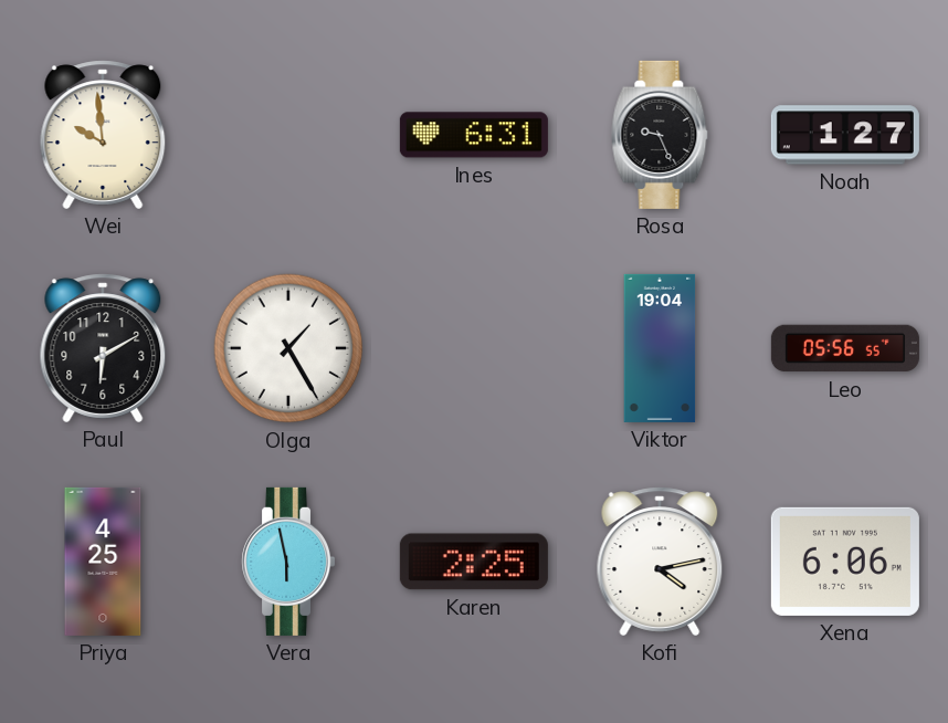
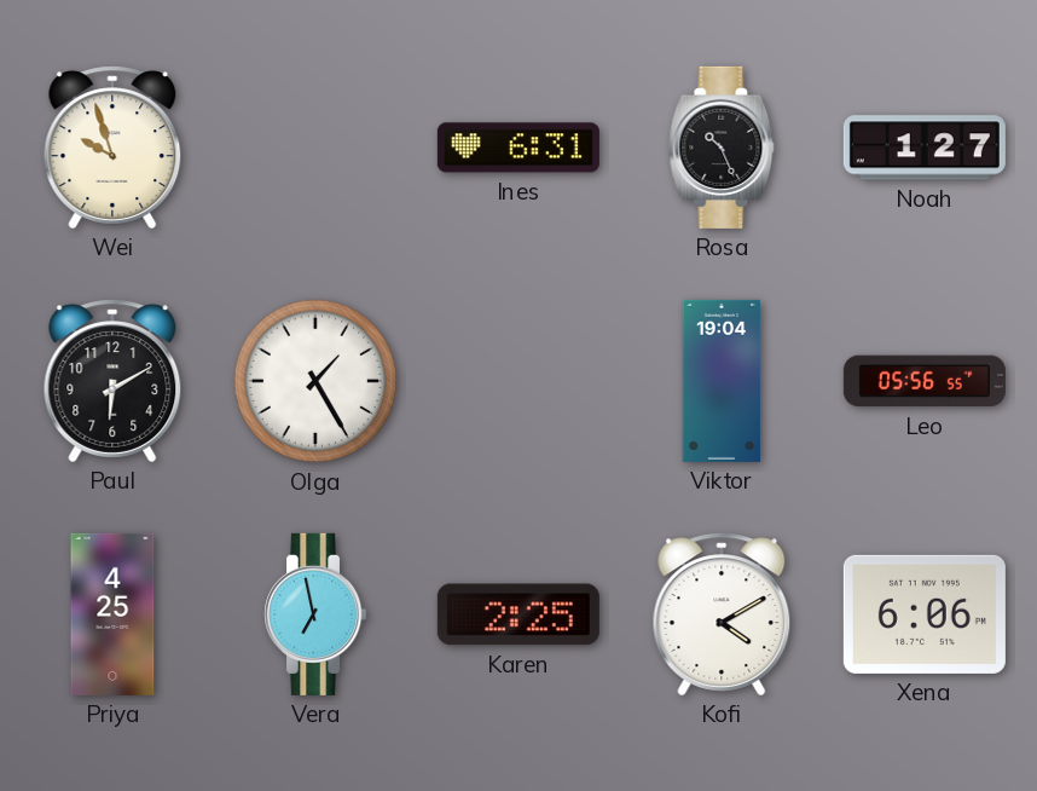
Wei: 9:59 -> 9:57 (112, 148)
Rosa: 9:26 -> 10:26 (722, 148)
Vera: 5:58 -> 6:58 (315, 614)
Kofi: 4:13 -> 4:10 (722, 614)
